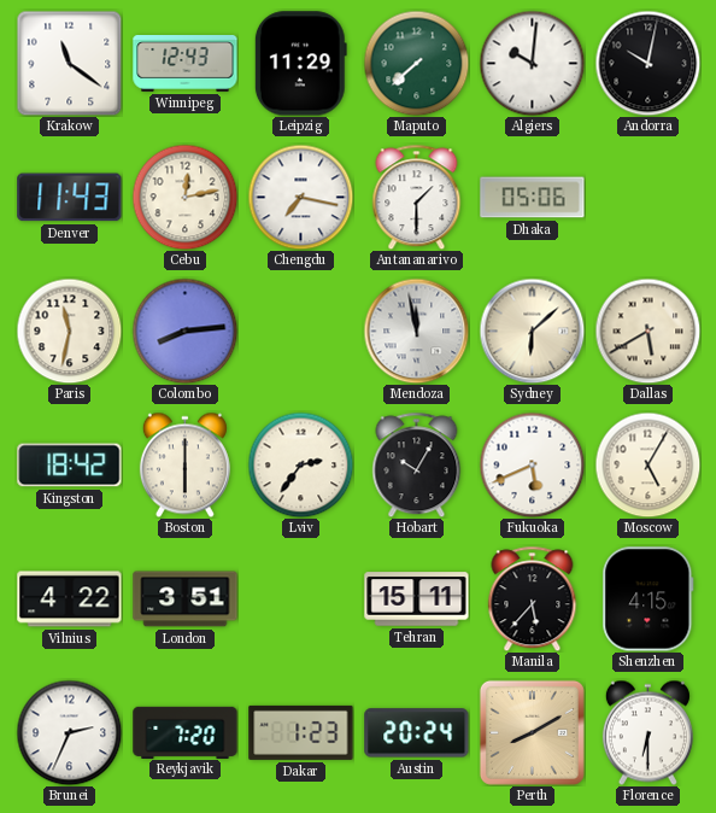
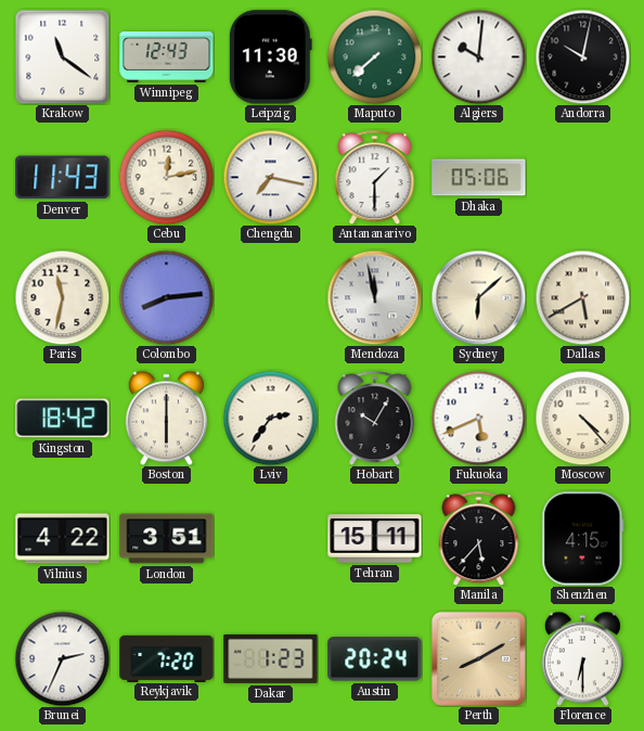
Leipzig: 11:29 -> 11:30 (270, 57)
Moscow: 5:05 -> 4:23 (582, 418)
